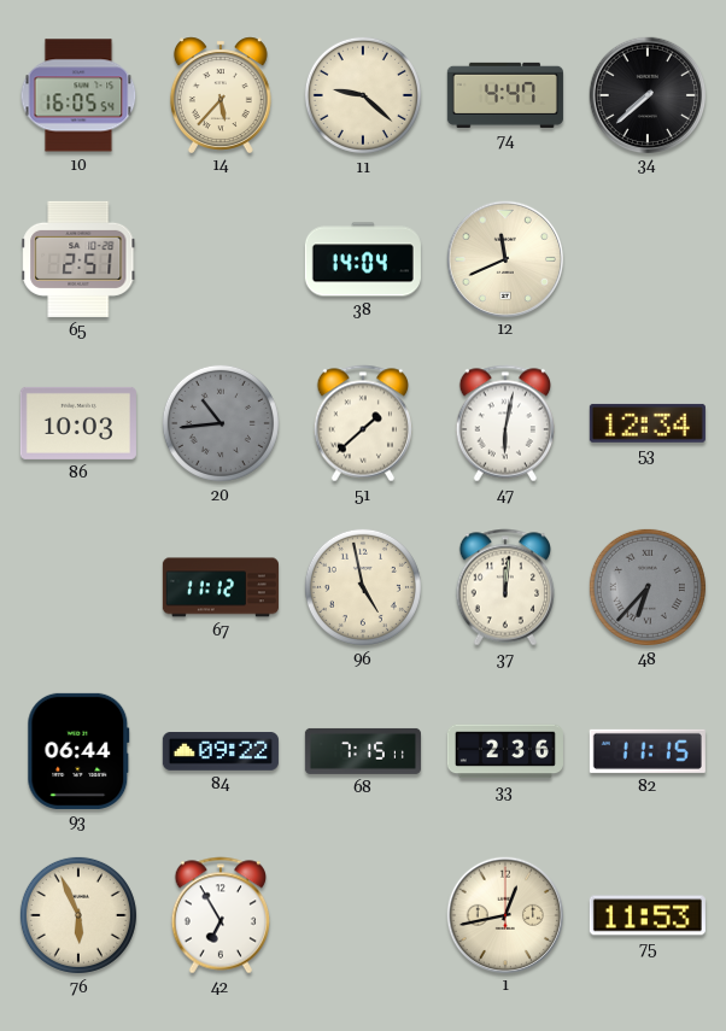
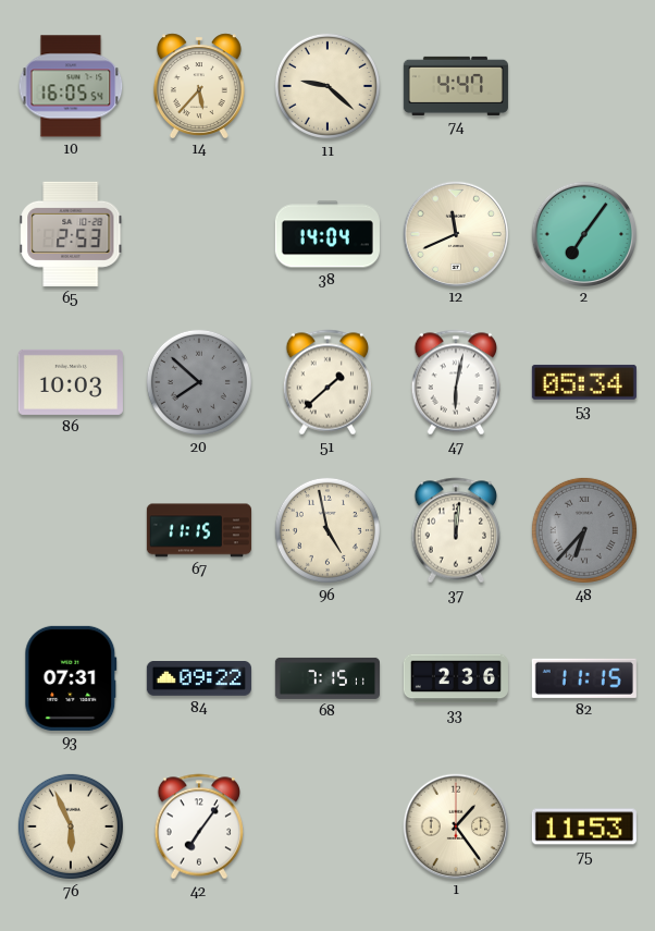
34: 7:38 -> none (646, 94)
65: 2:51 -> 2:53 (71, 234)
2: none -> 7:06 (583, 233)
20: 10:44 -> 7:52 (199, 382)
53: 12:34 -> 05:34 (584, 382)
67: 11:12 -> 11:15 (199, 530)
93: 06:44 -> 07:31 (71, 678)
42: 6:55 -> 7:06 (198, 826)
1: 12:43 -> 1:24 (455, 825)
